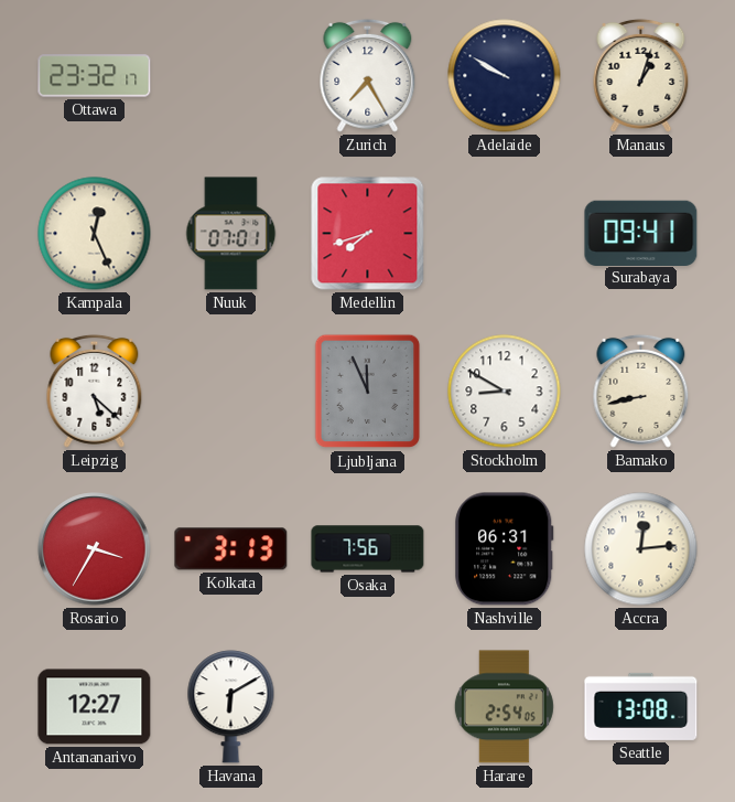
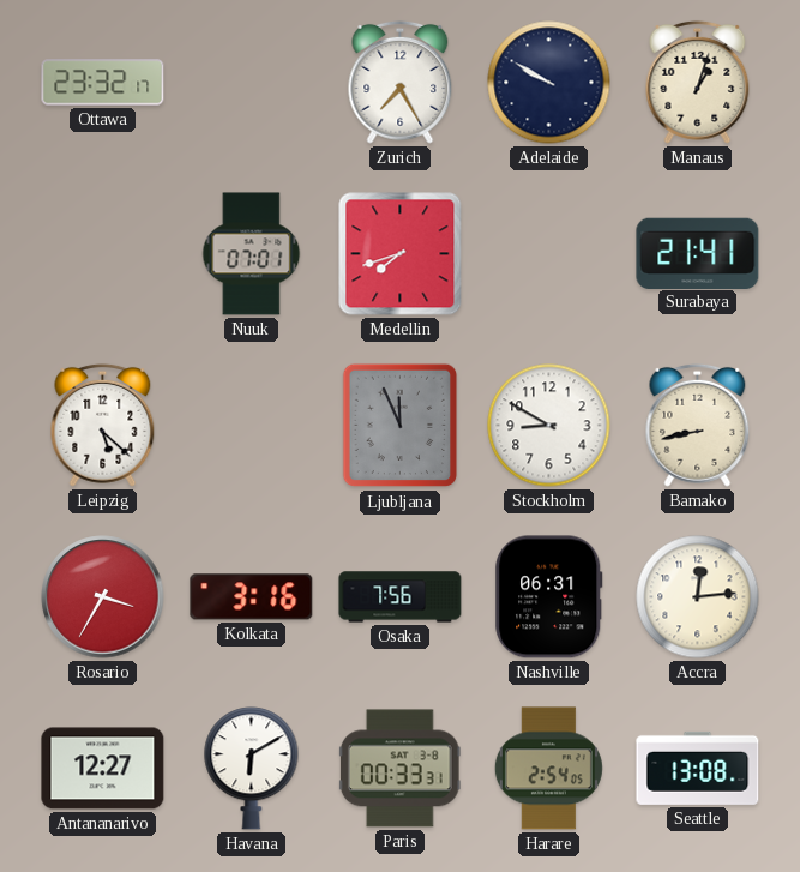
Kampala: 12:26 -> none (95, 234)
Surabaya: 09:41 -> 21:41 (698, 253)
Kolkata: 3:13 -> 3:16 (252, 597)
Paris: none -> 00:33 (399, 769)
